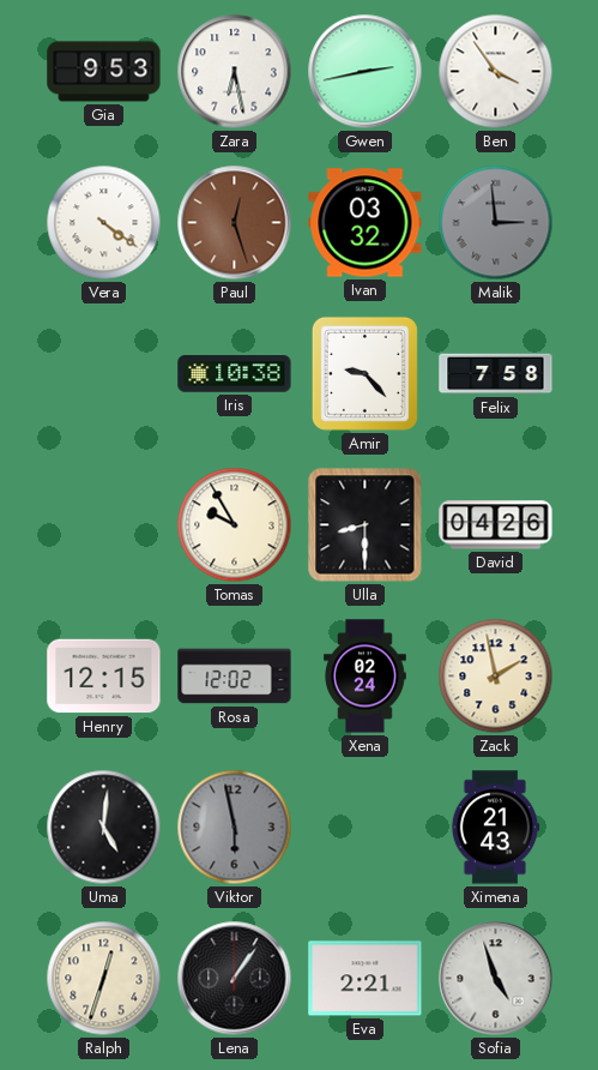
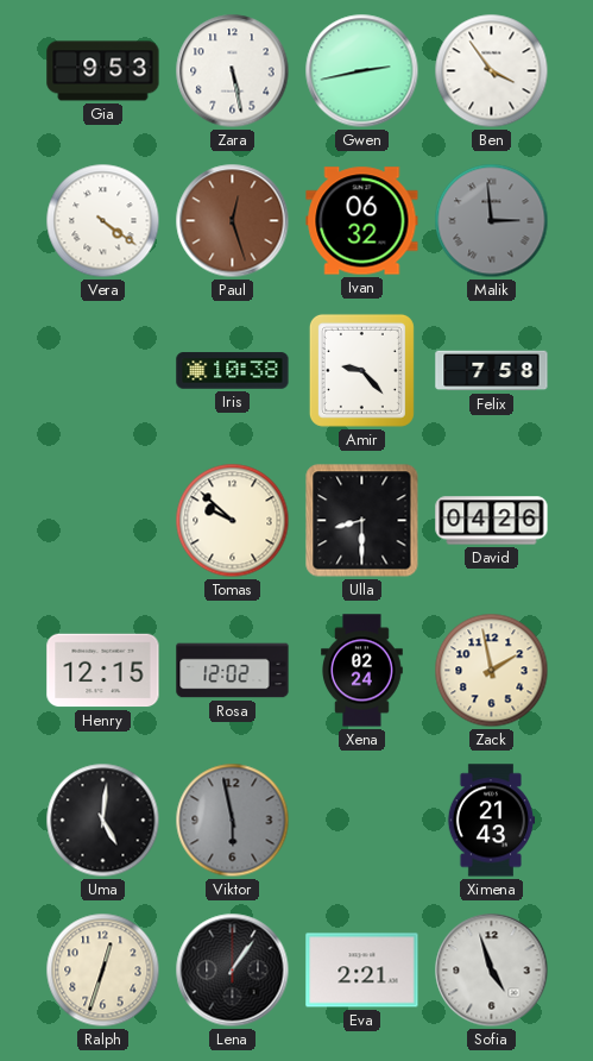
Zara: 6:28 -> 5:28 (233, 71)
Ivan: 03:32 -> 06:32 (362, 221)
Tomas: 9:55 -> 9:52 (233, 521)
